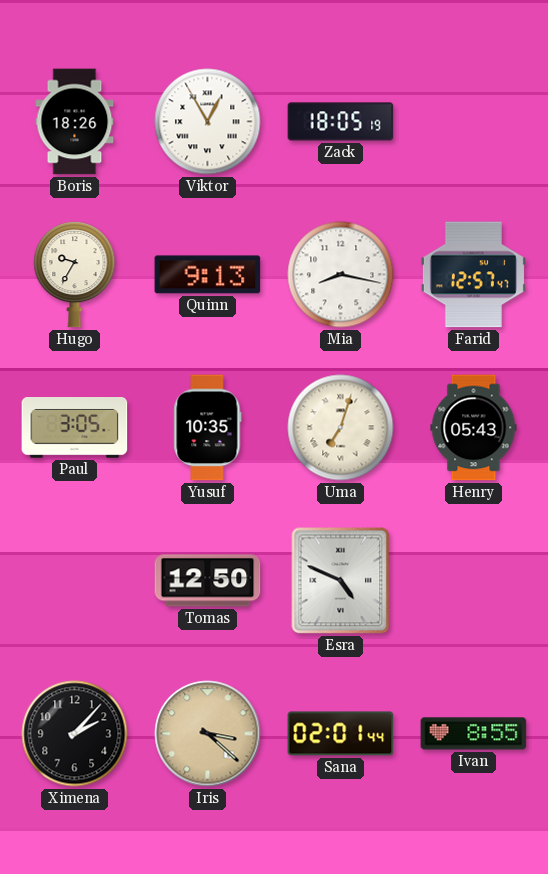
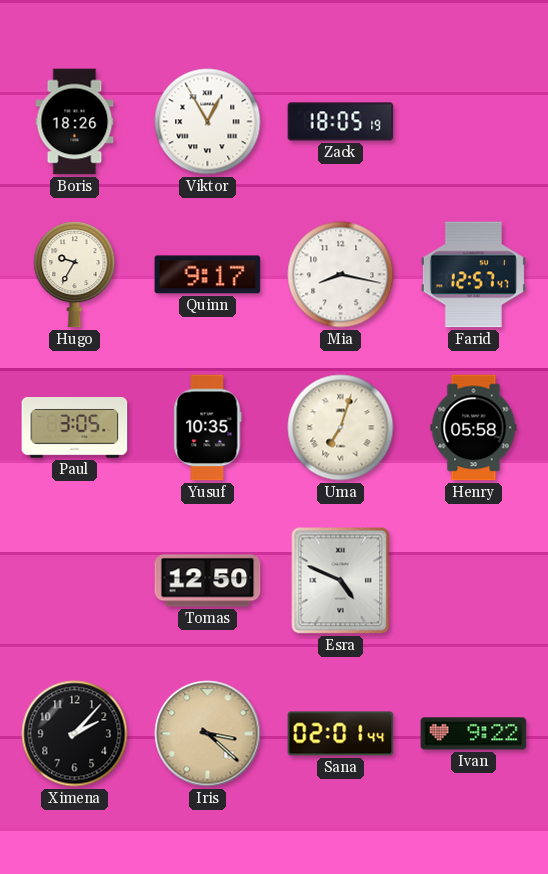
Quinn: 9:13 -> 9:17 (208, 275)
Henry: 05:43 -> 05:58 (474, 428)
Ivan: 8:55 -> 9:22 (474, 734)
